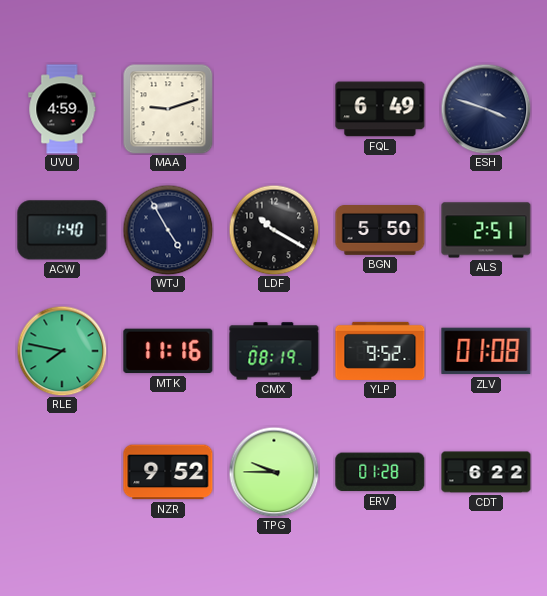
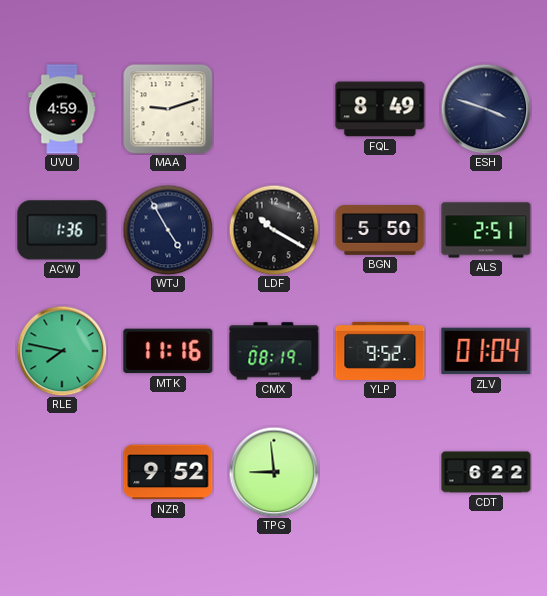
FQL: 6:49 -> 8:49 (380, 109)
ACW: 1:40 -> 1:36 (62, 230)
ZLV: 01:08 -> 01:04 (486, 351)
TPG: 9:45 -> 8:59 (274, 472)
ERV: 01:28 -> none (380, 472)
